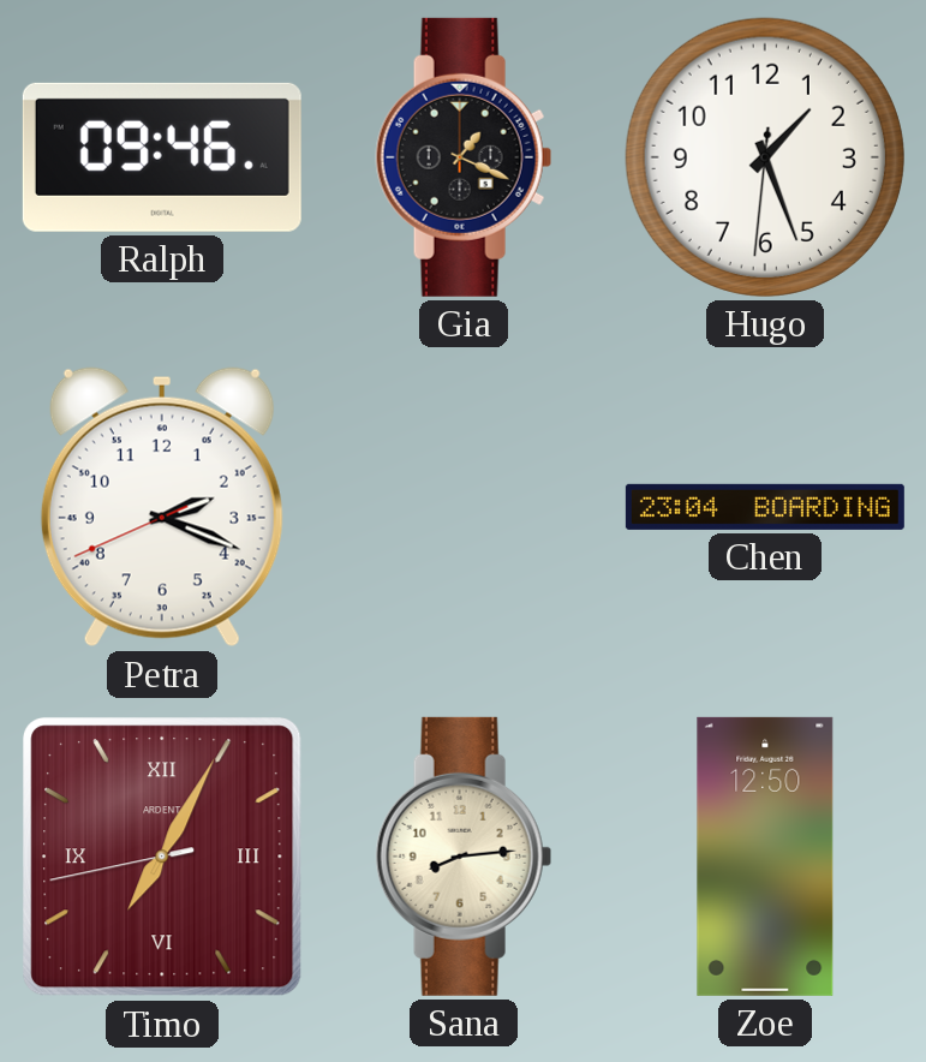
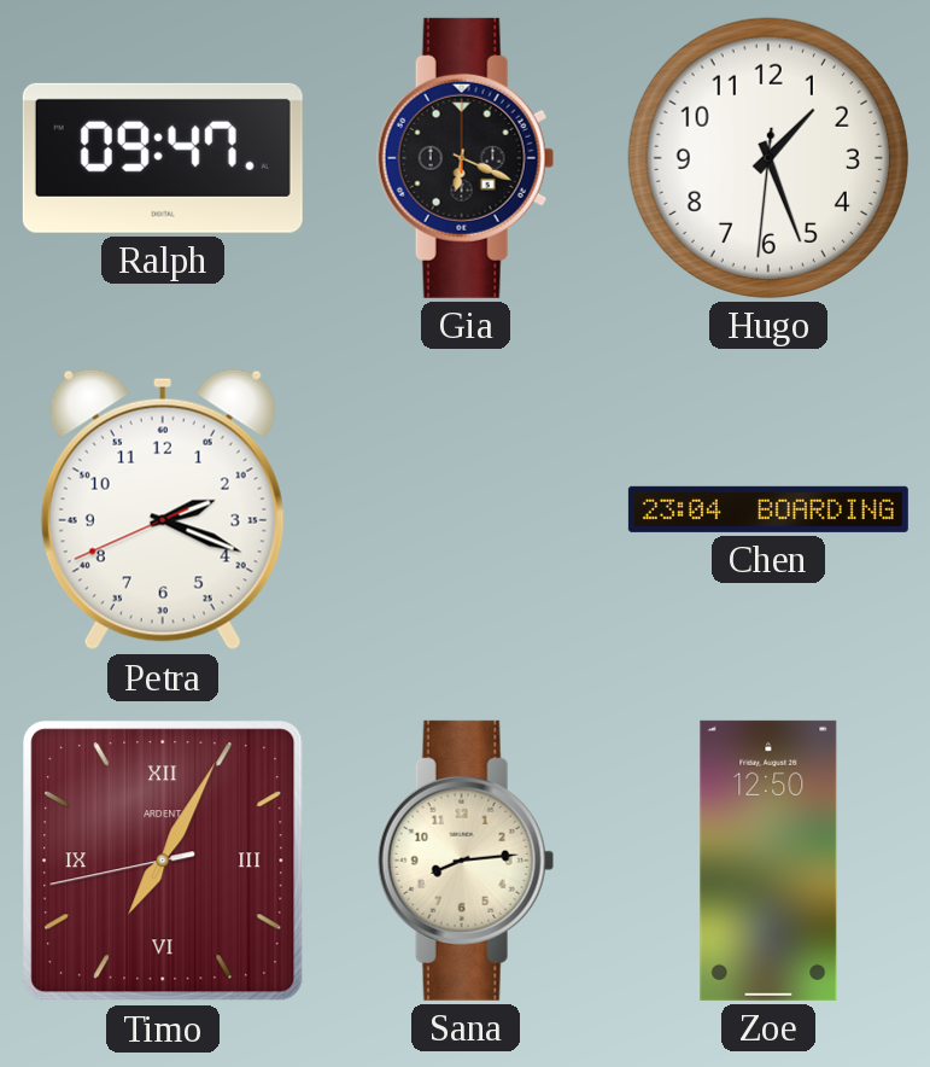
Ralph: 09:46 -> 09:47 (163, 158)
Gia: 1:19 -> 6:19 (466, 158)
